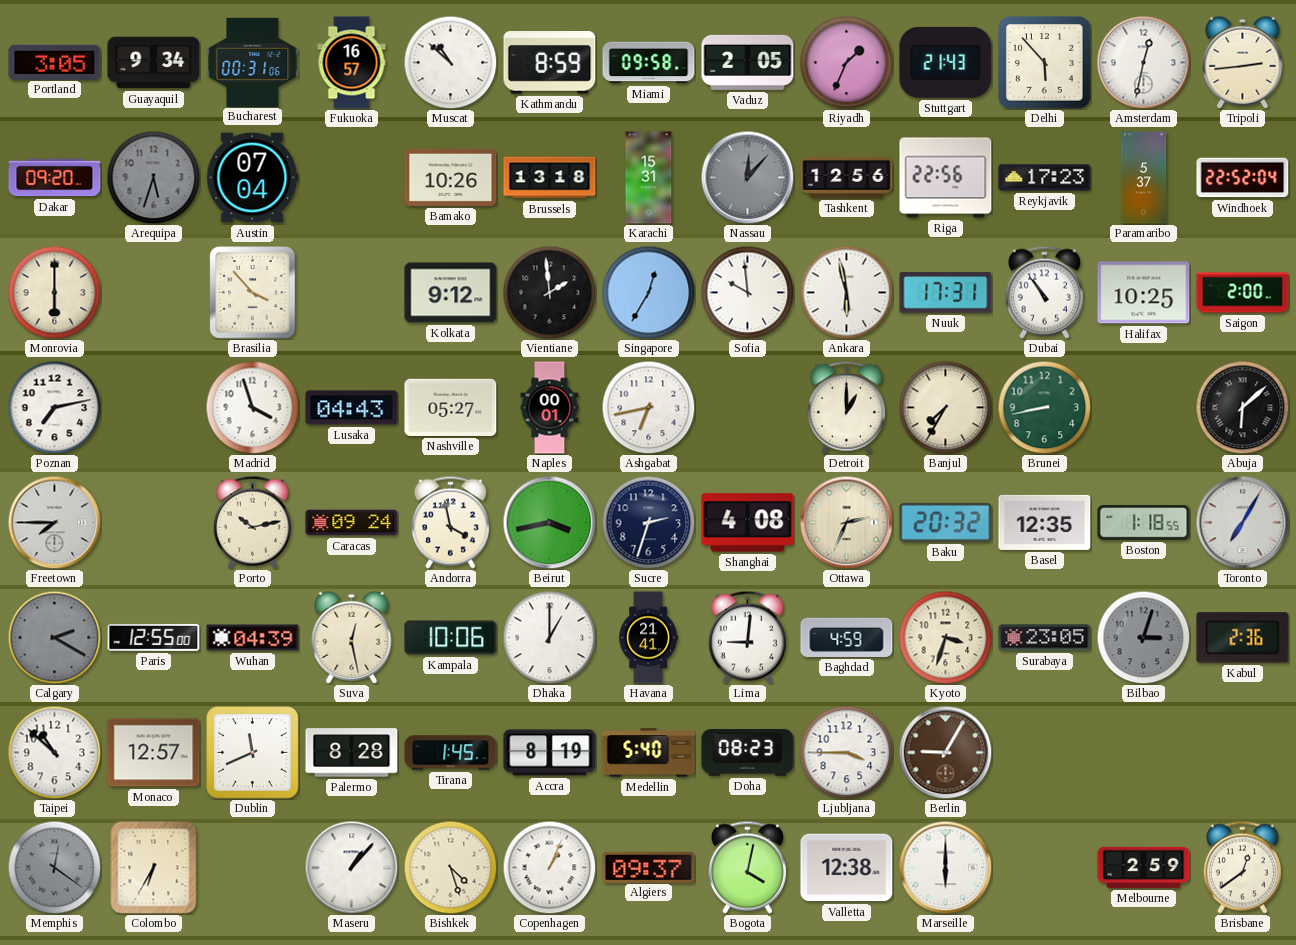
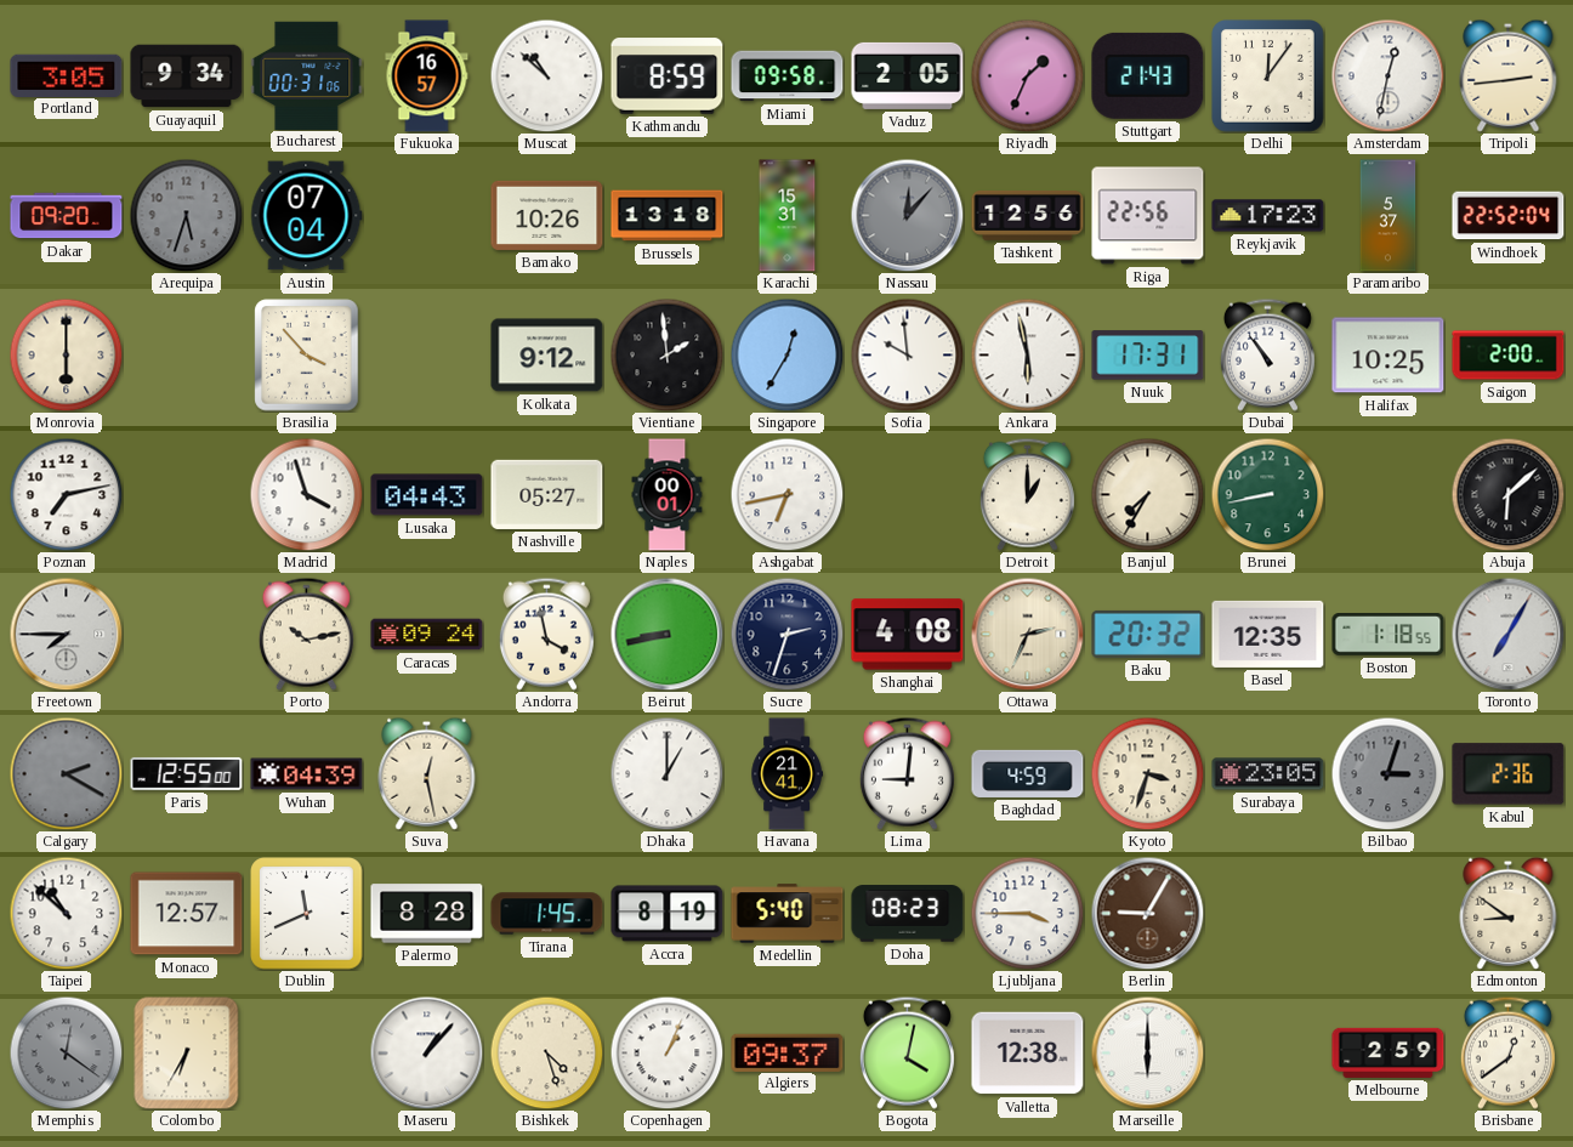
Delhi: 5:53 -> 12:06 (1268, 76)
Beirut: 3:43 -> 8:43 (666, 634)
Kampala: 10:06 -> none (451, 638)
Edmonton: none -> 8:51 (1509, 913)
